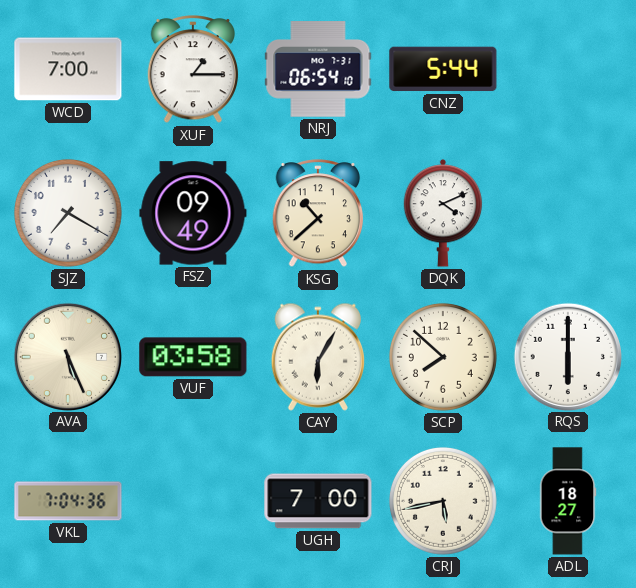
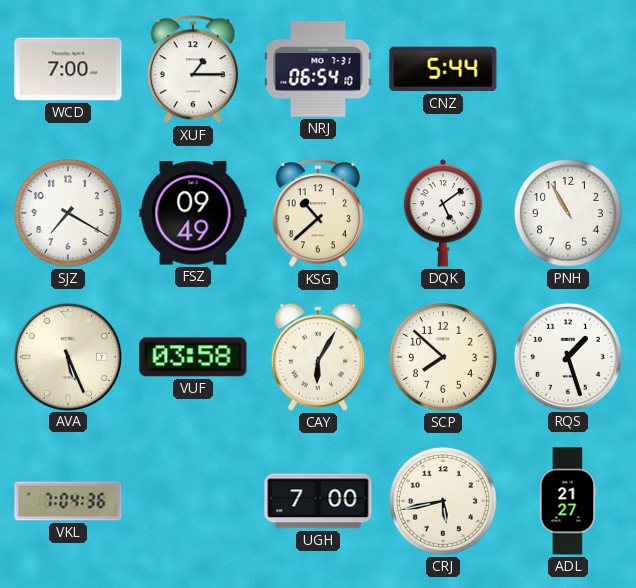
DQK: 4:11 -> 5:09 (443, 213)
PNH: none -> 10:55 (568, 213)
RQS: 6:00 -> 1:27 (567, 356)
ADL: 18:27 -> 21:27 (568, 501)
